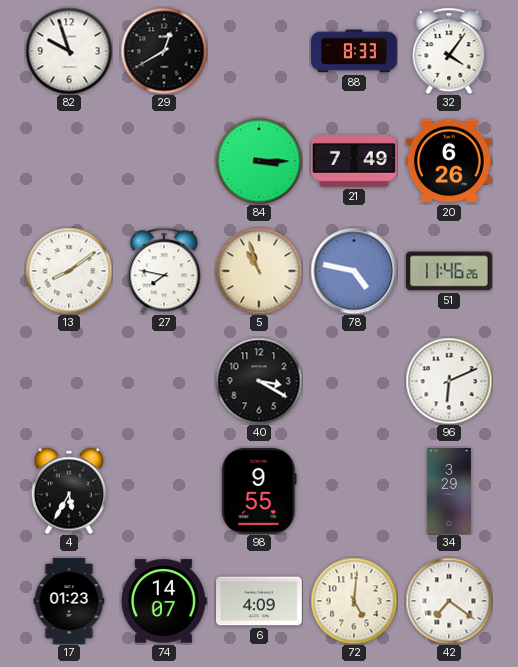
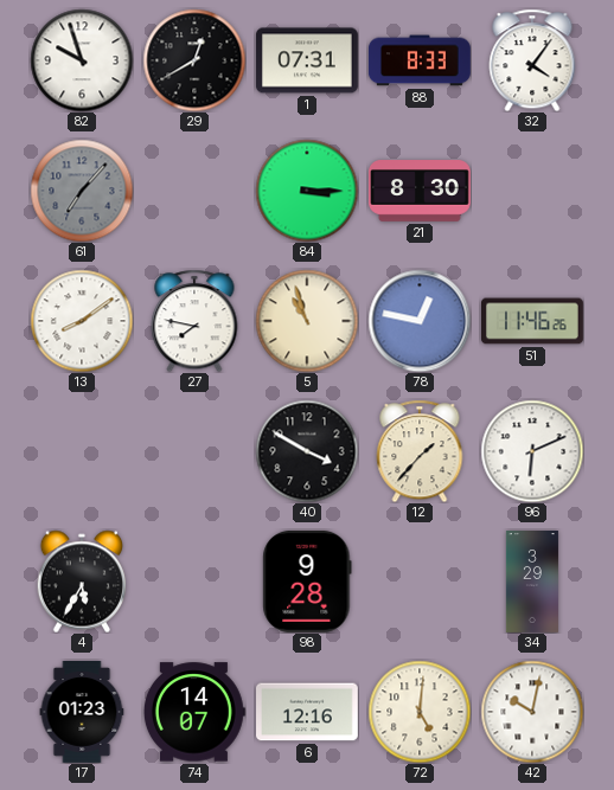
1: none -> 07:31 (308, 60)
61: none -> 7:07 (82, 191)
21: 7:49 -> 8:30 (421, 192)
20: 6:26 -> none (449, 161)
78: 4:47 -> 12:47 (420, 321)
40: 3:20 -> 3:50 (307, 451)
12: none -> 1:37 (420, 451)
98: 9:55 -> 9:28 (307, 582)
6: 4:09 -> 12:16 (308, 712)
42: 7:21 -> 10:02 (532, 712)
